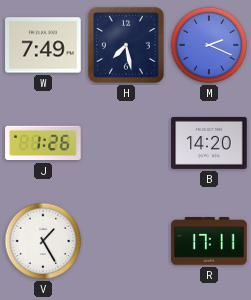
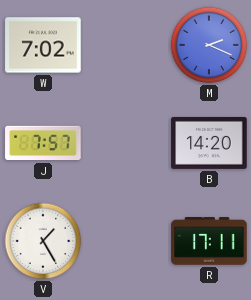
W: 7:49 -> 7:02 (43, 45)
H: 7:28 -> none (126, 45)
J: 1:26 -> 7:57 (43, 143)
